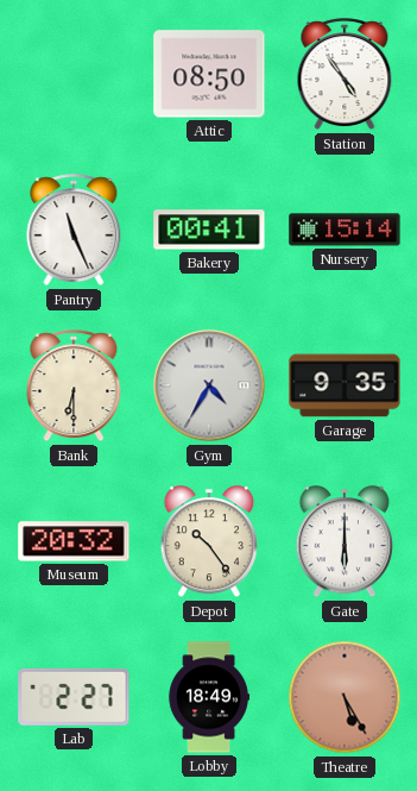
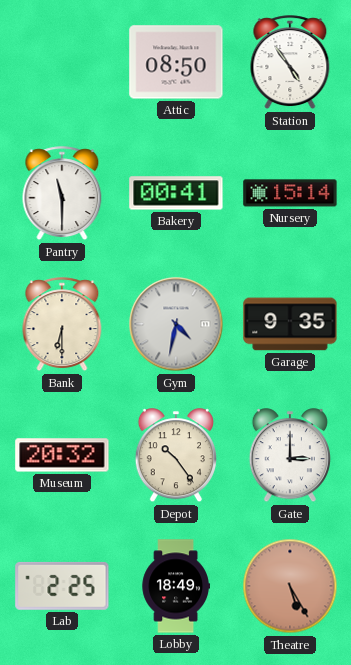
Pantry: 11:26 -> 11:30 (62, 194)
Gym: 4:35 -> 4:32 (176, 324)
Gate: 6:00 -> 3:00 (290, 456)
Lab: 2:27 -> 2:25 (62, 586)
